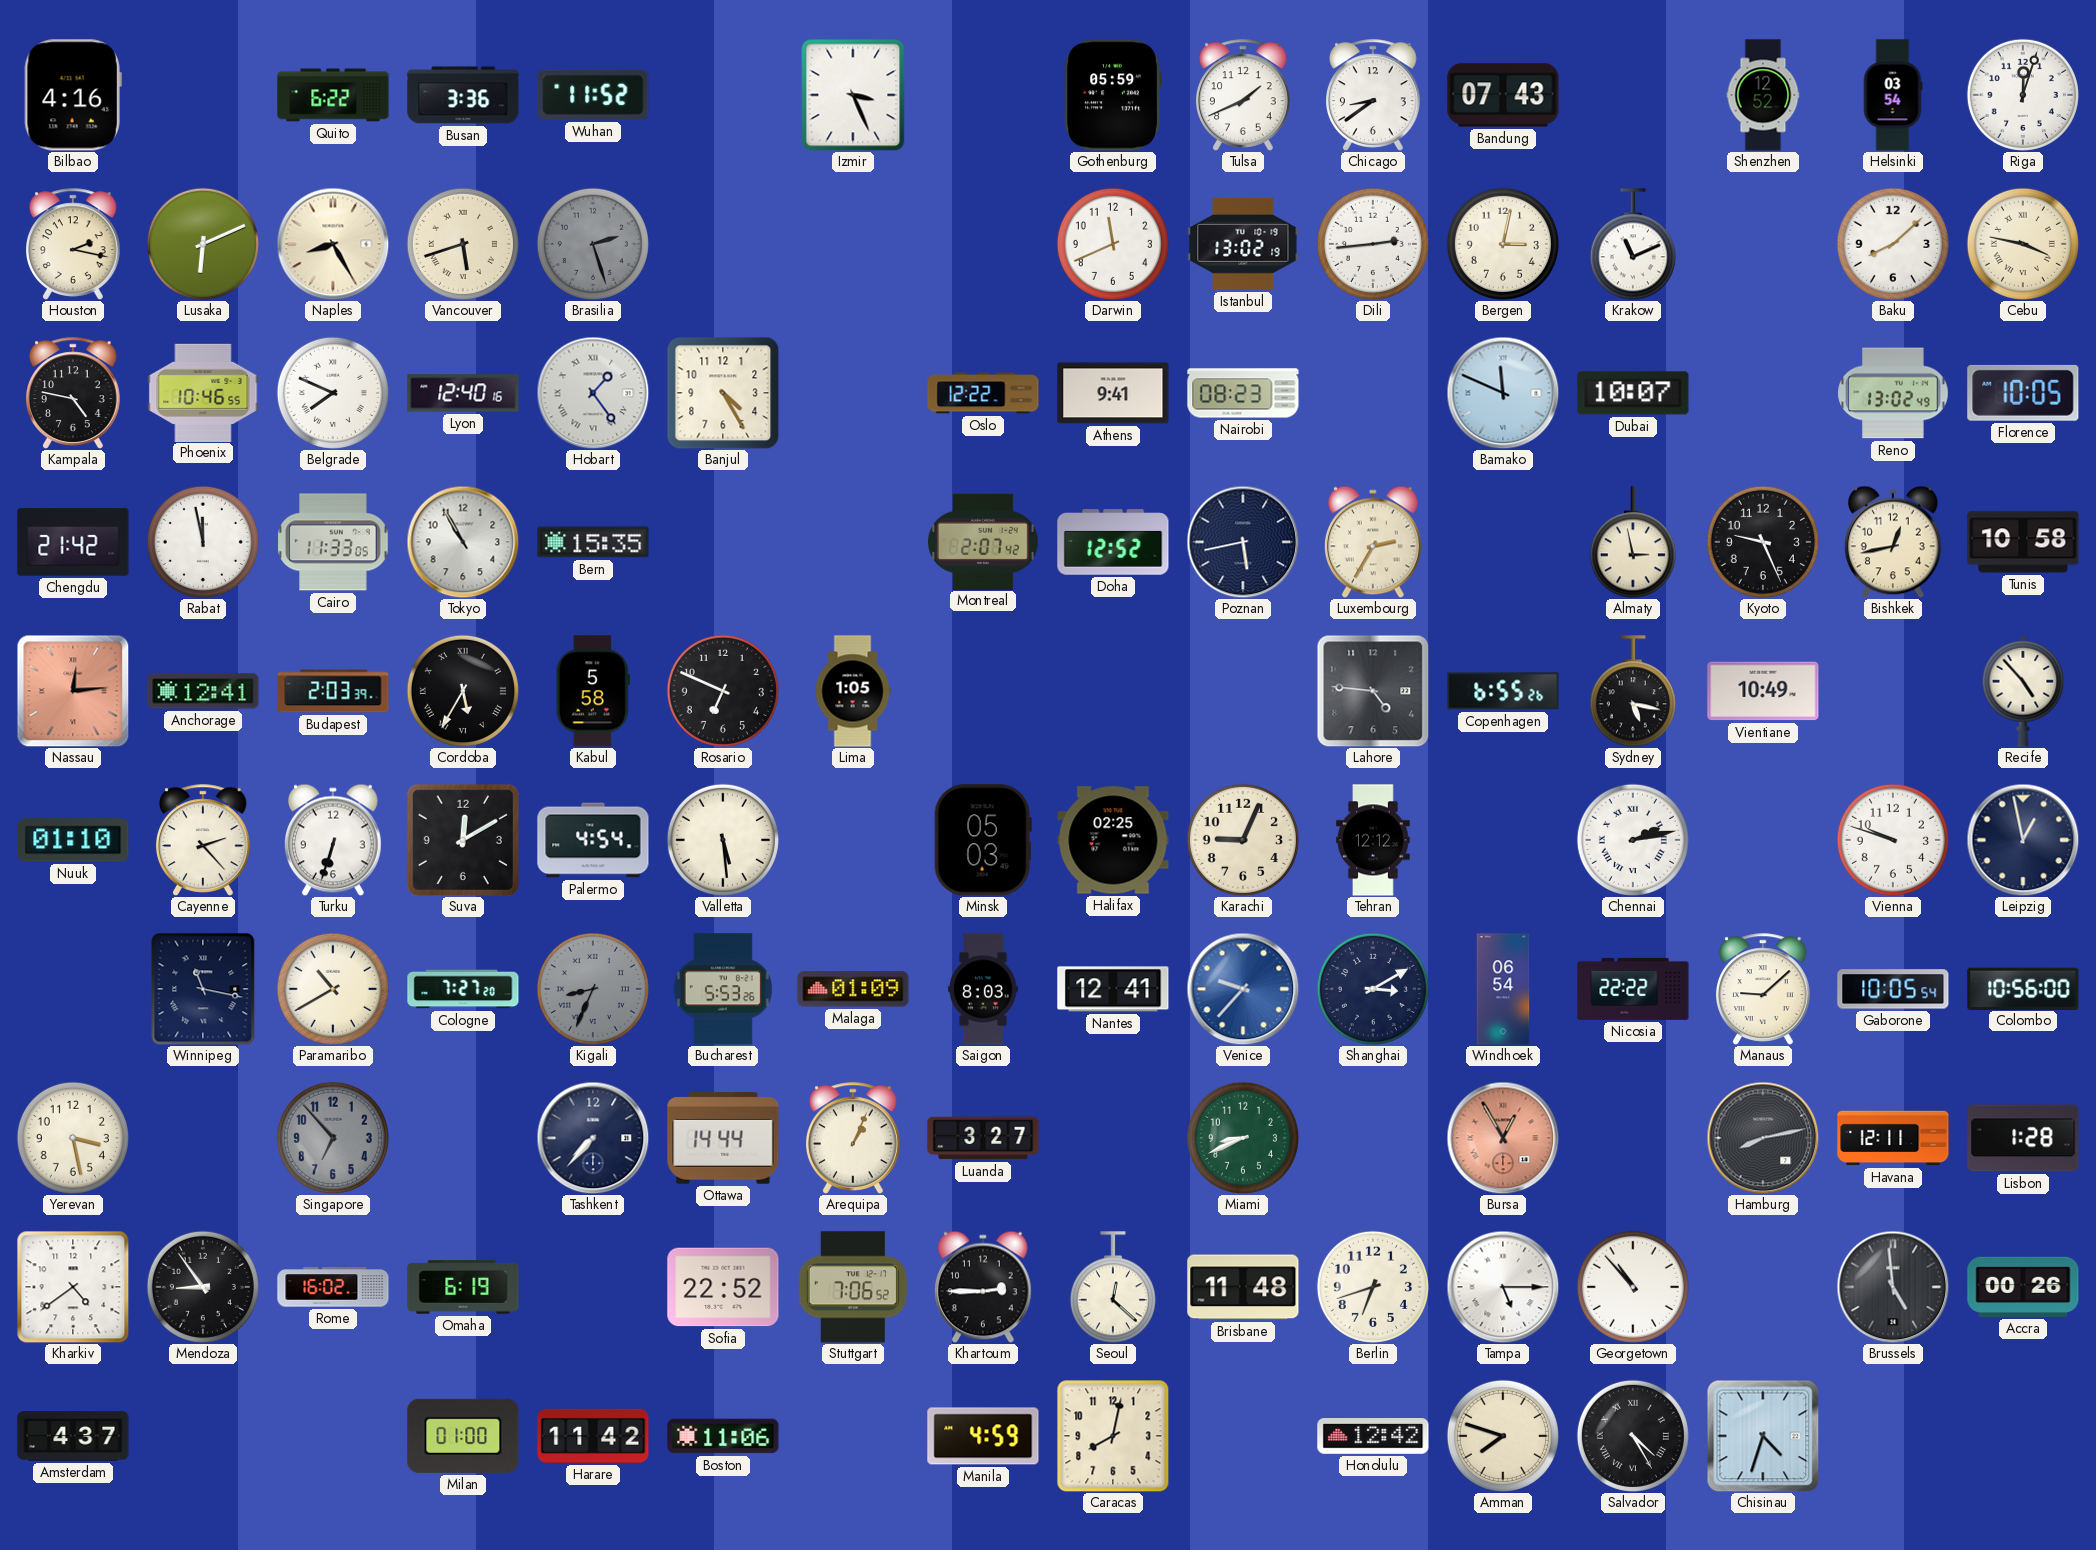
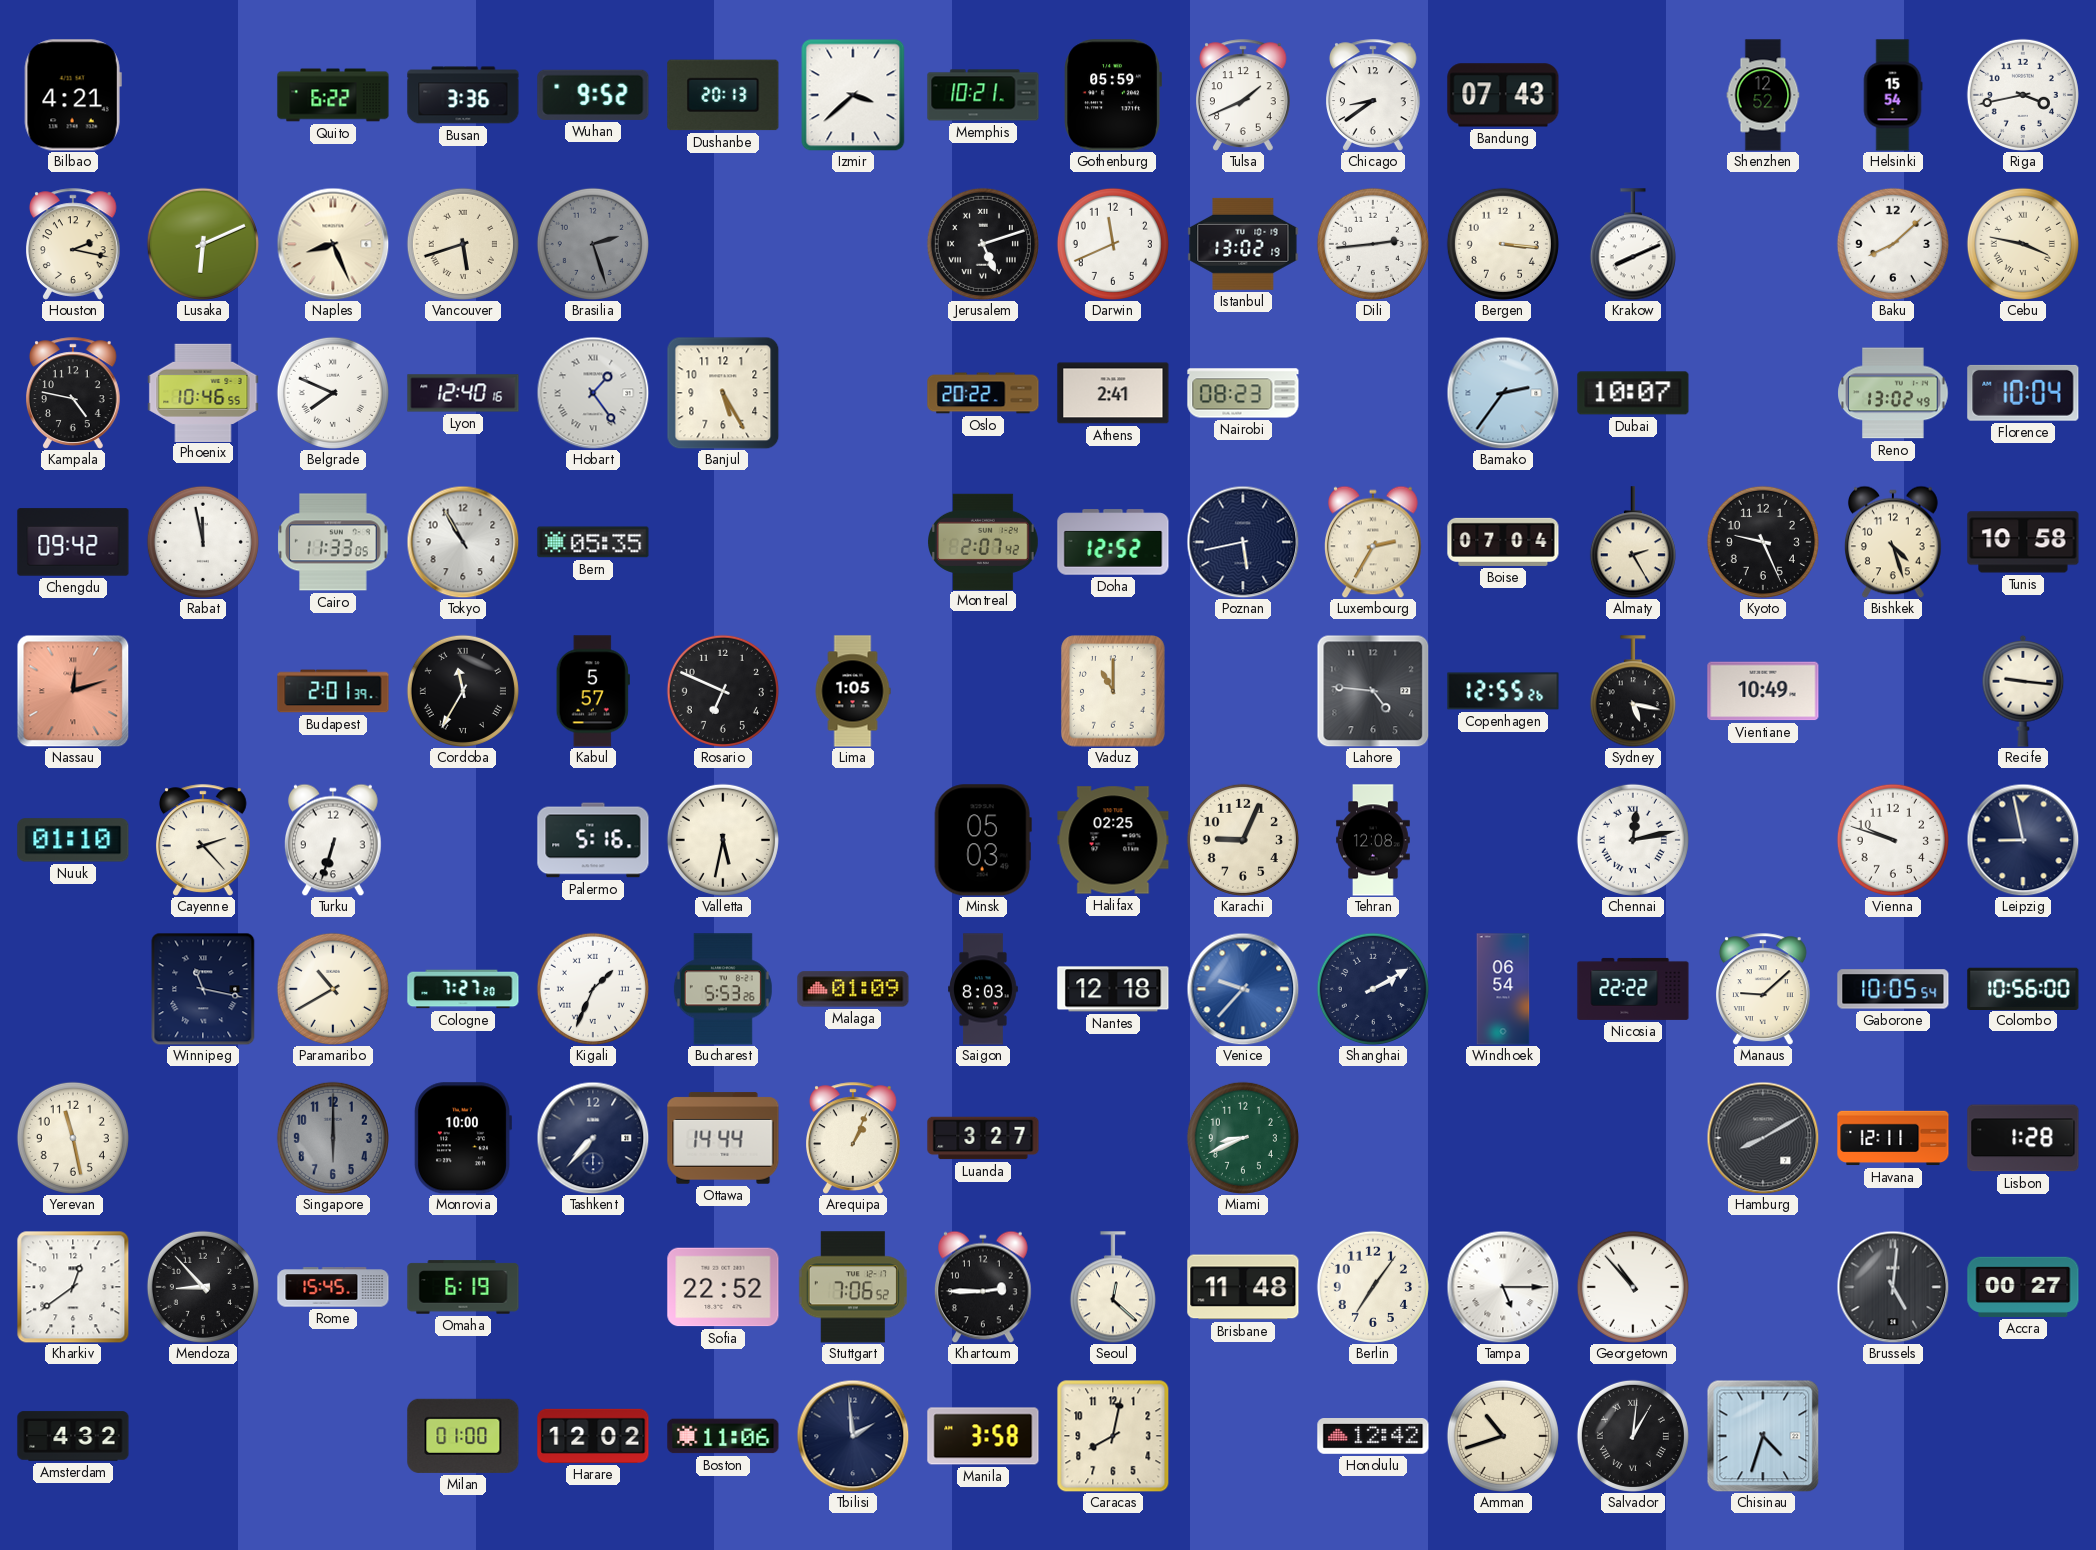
Bilbao: 4:16 -> 4:21 (73, 95)
Wuhan: 11:52 -> 9:52 (593, 95)
Dushanbe: none -> 20:13 (723, 95)
Izmir: 3:26 -> 3:38 (853, 95)
Memphis: none -> 10:21 (983, 95)
Helsinki: 03:54 -> 15:54 (1893, 95)
Riga: 12:03 -> 3:43 (2023, 95)
Naples: 8:25 -> 8:26 (333, 244)
Jerusalem: none -> 5:12 (983, 244)
Bergen: 3:02 -> 3:16 (1503, 244)
Krakow: 11:11 -> 8:11 (1633, 244)
Banjul: 4:25 -> 5:25 (723, 393)
Oslo: 12:22 -> 20:22 (983, 393)
Athens: 9:41 -> 2:41 (1113, 393)
Bamako: 11:49 -> 2:36 (1503, 393)
Florence: 10:05 -> 10:04 (2023, 393)
Chengdu: 21:42 -> 09:42 (73, 542)
Bern: 15:35 -> 05:35 (593, 542)
Boise: none -> 07:04 (1503, 542)
Almaty: 2:58 -> 2:25 (1633, 542)
Bishkek: 12:43 -> 4:27 (1894, 542)
Nassau: 12:14 -> 12:12 (73, 691)
Anchorage: 12:41 -> none (203, 691)
Budapest: 2:03 -> 2:01 (333, 691)
Cordoba: 5:35 -> 11:35 (463, 691)
Kabul: 5:58 -> 5:57 (593, 691)
Vaduz: none -> 11:00 (1113, 691)
Copenhagen: 6:55 -> 12:55 (1503, 691)
Recife: 4:53 -> 9:16 (2023, 691)
Suva: 12:10 -> none (463, 840)
Palermo: 4:54 -> 5:16 (593, 840)
Valletta: 5:29 -> 5:32 (723, 840)
Tehran: 12:12 -> 12:08 (1373, 840)
Chennai: 2:13 -> 12:13 (1633, 840)
Leipzig: 12:58 -> 8:58 (2023, 840)
Kigali: 8:34 -> 1:34 (593, 989)
Kigali dial: grey -> white (593, 989)
Nantes: 12:41 -> 12:18 (1113, 989)
Shanghai: 3:10 -> 2:10 (1373, 989)
Yerevan: 3:28 -> 11:28 (73, 1138)
Singapore: 6:53 -> 6:00 (333, 1138)
Monrovia: none -> 10:00 (462, 1138)
Bursa: 12:55 -> none (1503, 1138)
Hamburg: 8:13 -> 8:10 (1763, 1138)
Kharkiv: 4:39 -> 12:39 (73, 1287)
Mendoza: 8:54 -> 8:53 (203, 1287)
Rome: 16:02 -> 15:45 (333, 1287)
Berlin: 6:42 -> 7:06 (1373, 1287)
Brussels: 4:59 -> 5:01 (1893, 1287)
Accra: 00:26 -> 00:27 (2023, 1287)
Amsterdam: 4:37 -> 4:32 (73, 1436)
Harare: 11:42 -> 12:02 (593, 1436)
Tbilisi: none -> 1:59 (853, 1436)
Manila: 4:59 -> 3:58 (983, 1436)
Amman: 7:48 -> 10:42 (1503, 1436)
Salvador: 4:25 -> 1:01 (1633, 1436)
